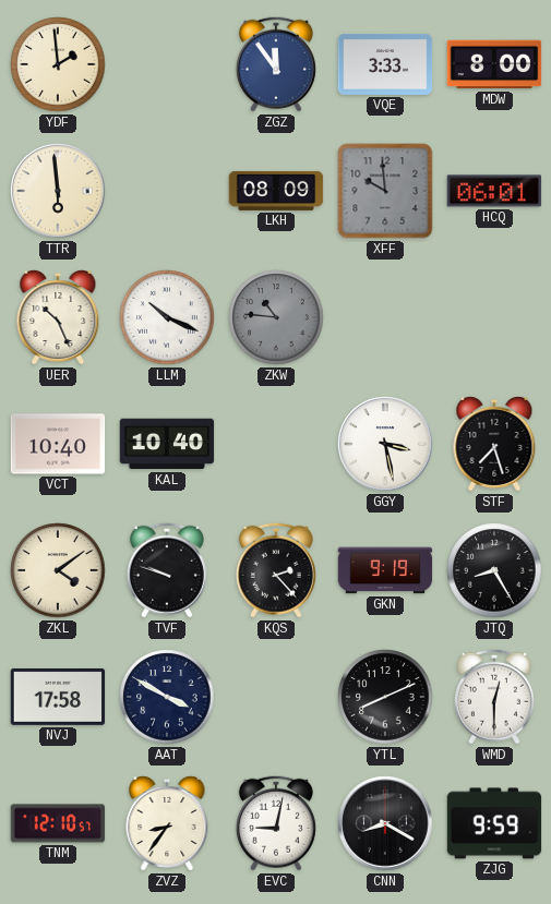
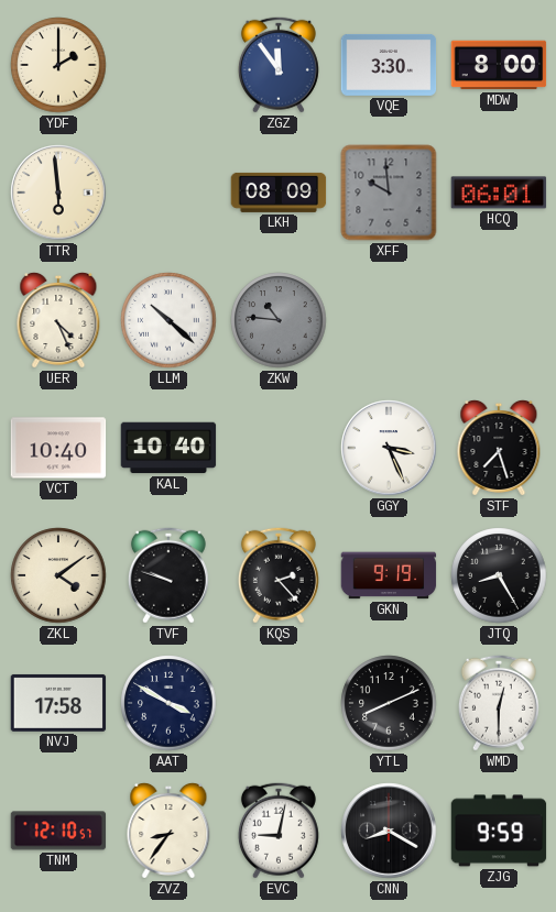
YDF: 1:59 -> 2:00 (58, 65)
VQE: 3:33 -> 3:30 (389, 65)
UER: 10:26 -> 4:26 (58, 320)
LLM: 10:19 -> 10:22 (168, 320)
GGY: 3:28 -> 3:26 (389, 448)
